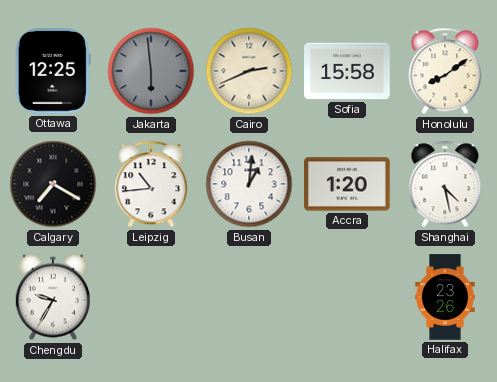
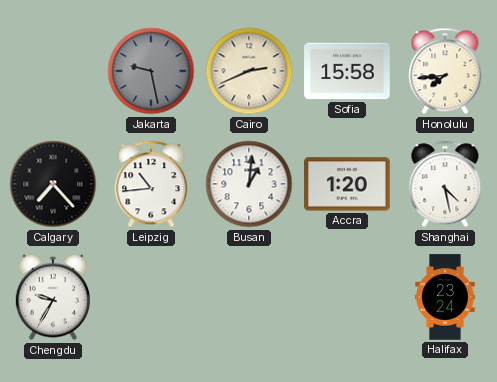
Ottawa: 12:25 -> none (53, 71)
Jakarta: 5:59 -> 9:28 (151, 71)
Honolulu: 8:09 -> 7:44 (445, 71)
Calgary: 7:20 -> 7:23 (53, 184)
Halifax: 23:26 -> 23:24 (445, 297)
